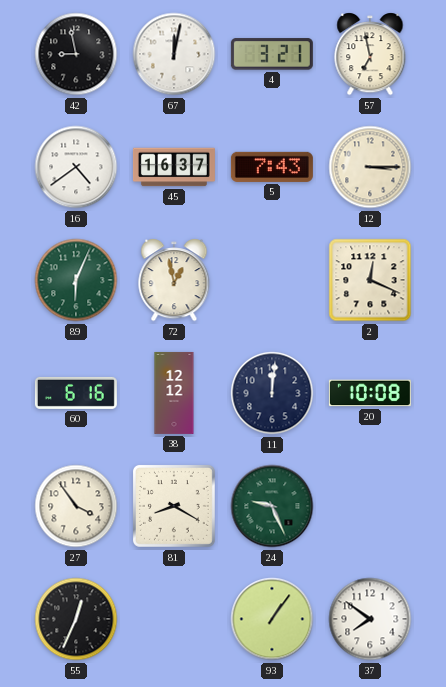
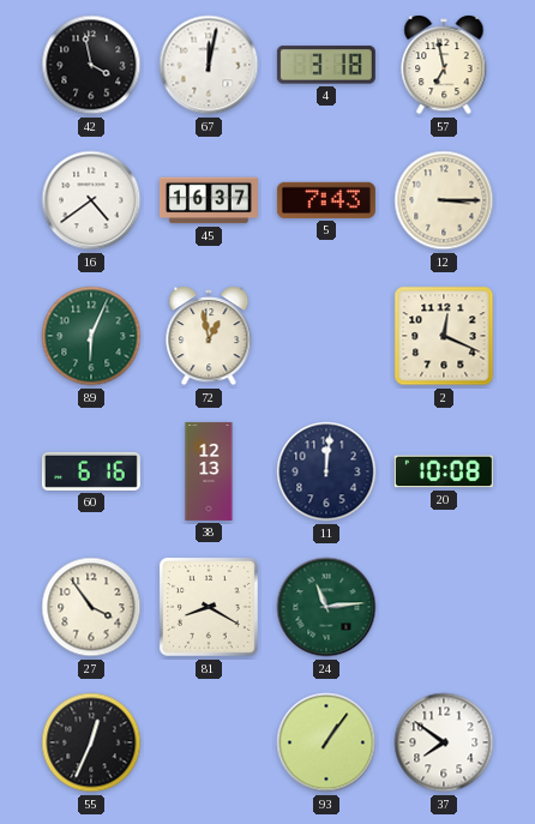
42: 8:58 -> 3:58 (91, 65)
4: 3:21 -> 3:18 (326, 65)
38: 12:12 -> 12:13 (209, 471)
24: 9:26 -> 11:14 (326, 607)
